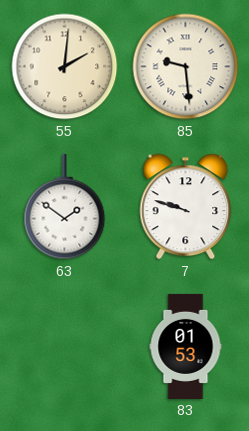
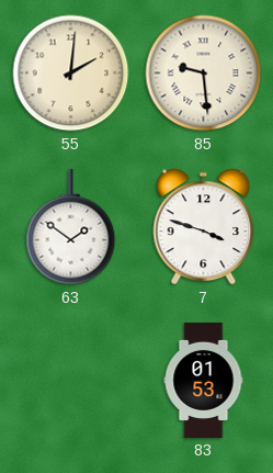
7: 9:48 -> 3:48 (204, 227)
